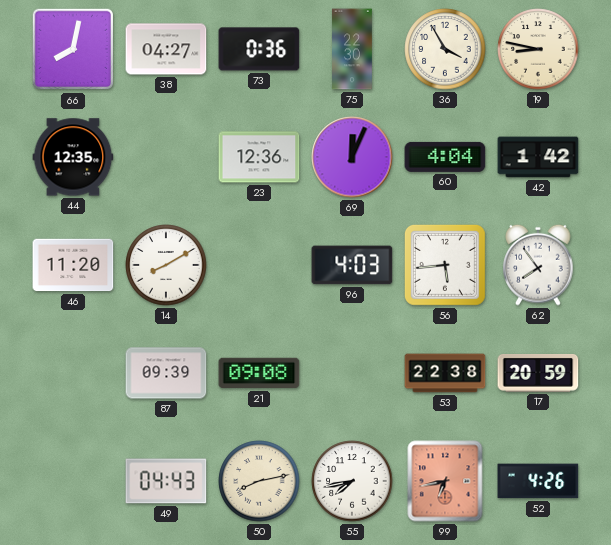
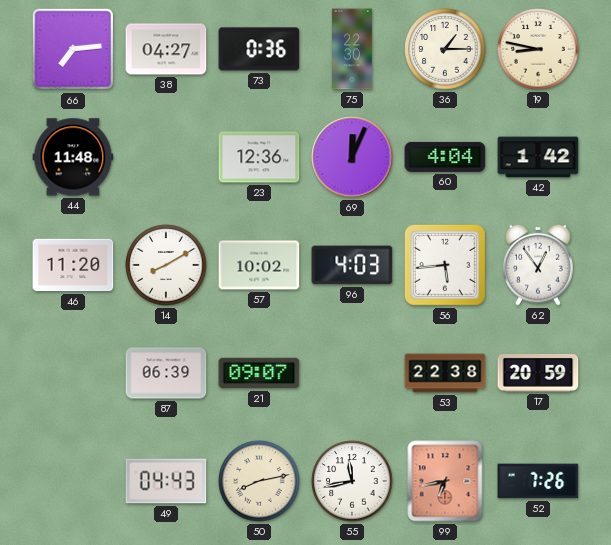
66: 8:02 -> 7:14 (73, 49)
36: 3:55 -> 1:15 (445, 49)
44: 12:35 -> 11:48 (73, 157)
57: none -> 10:02 (259, 265)
62: 7:54 -> 12:54 (538, 265)
87: 09:39 -> 06:39 (166, 373)
21: 09:08 -> 09:07 (259, 373)
55: 7:43 -> 11:43 (352, 481)
52: 4:26 -> 7:26 (538, 481)
